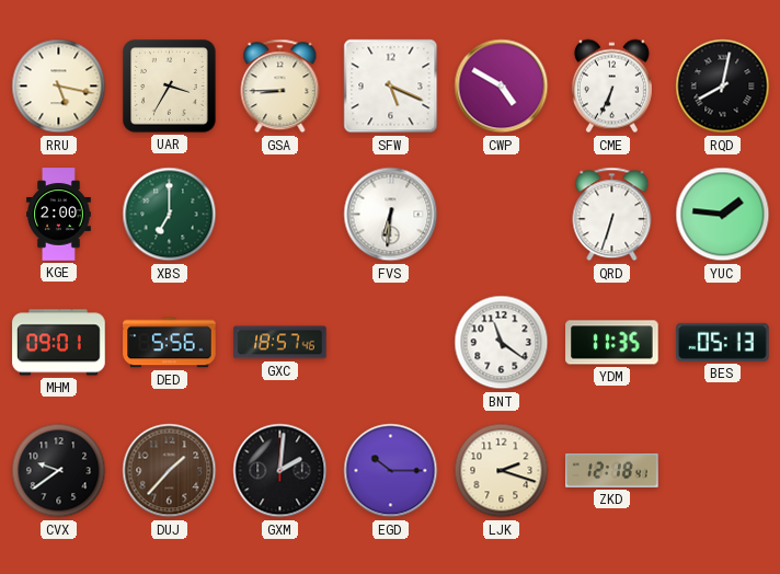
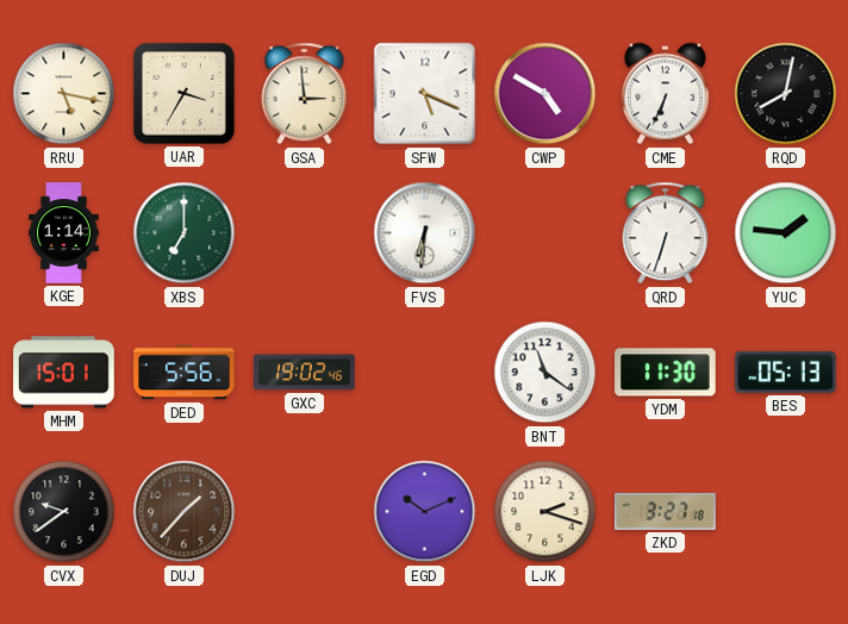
GSA: 8:45 -> 2:59 (305, 94)
KGE: 2:00 -> 1:14 (64, 233)
MHM: 09:01 -> 15:01 (64, 373)
GXC: 18:57 -> 19:02 (305, 373)
YDM: 11:35 -> 11:30 (666, 373)
GXM: 2:01 -> none (280, 471)
EGD: 10:15 -> 10:11 (425, 512)
ZKD: 12:18 -> 3:27 (666, 511)
